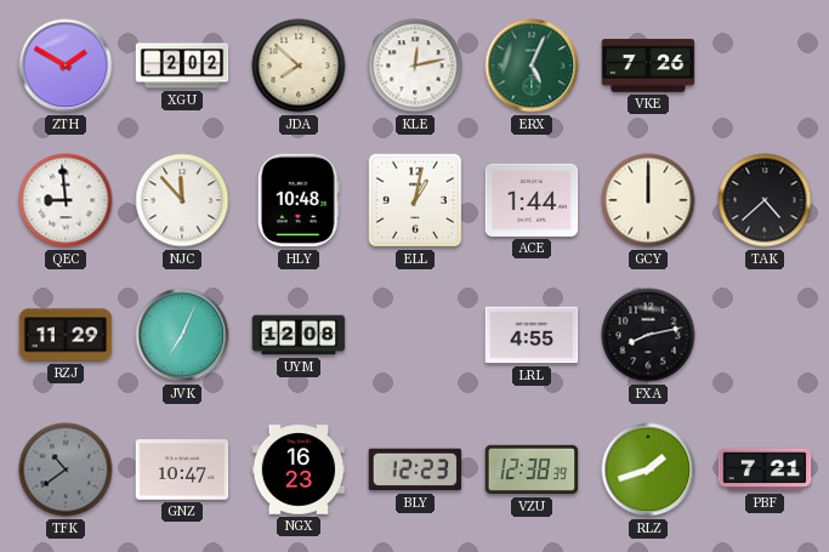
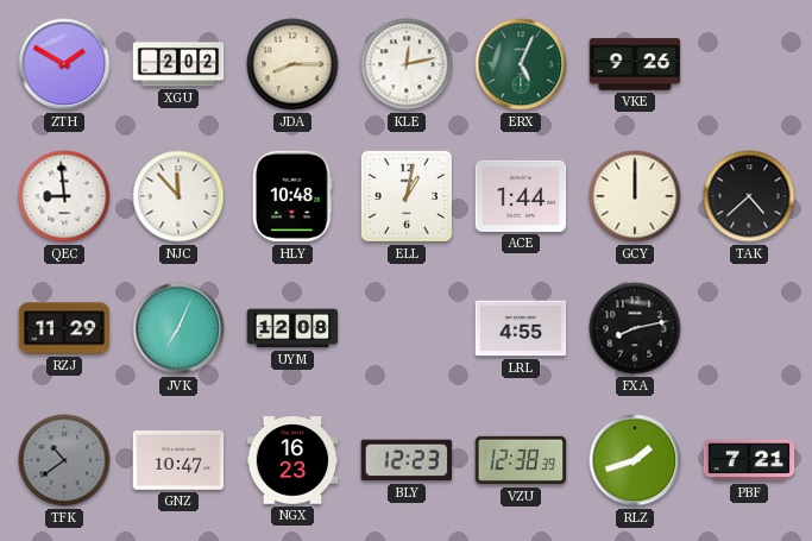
JDA: 7:52 -> 8:15 (292, 64)
VKE: 7:26 -> 9:26 (635, 64)
